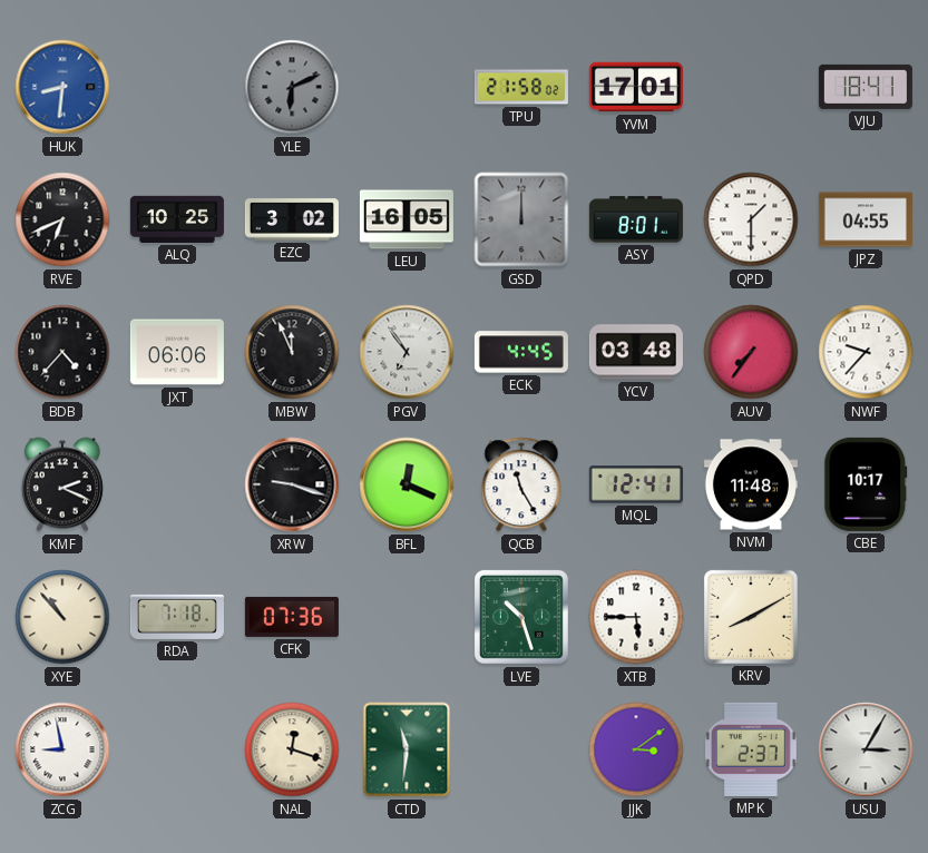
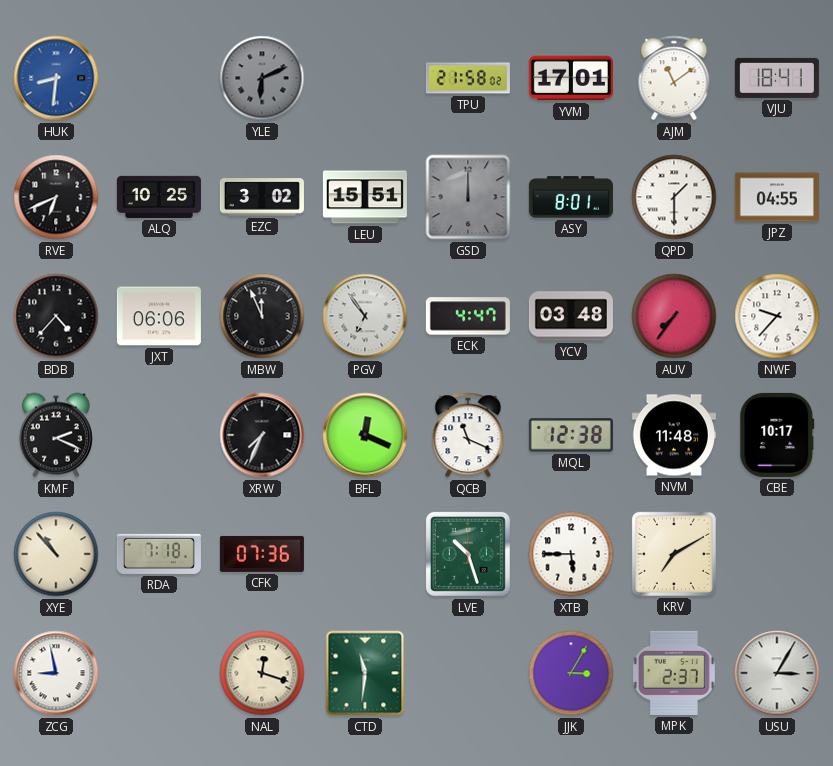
AJM: none -> 11:09 (674, 78)
LEU: 16:05 -> 15:51 (365, 197)
ECK: 4:45 -> 4:47 (468, 316)
XRW: 9:18 -> 7:34 (262, 435)
QCB: 11:25 -> 11:19 (468, 435)
MQL: 12:41 -> 12:38 (571, 435)
KRV: 8:10 -> 7:10 (674, 554)
JJK: 3:09 -> 3:05 (571, 673)
